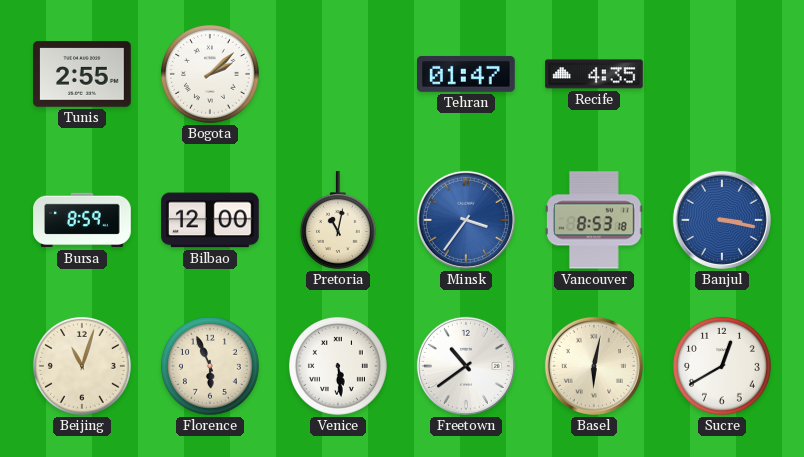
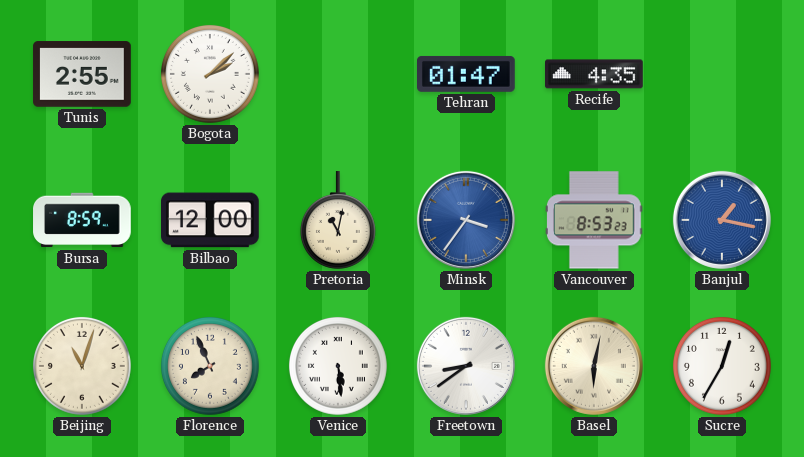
Vancouver: 8:53:18 -> 8:53:23 (595, 220)
Banjul: 3:17 -> 1:17 (722, 220)
Florence: 5:56 -> 7:56 (210, 366)
Freetown: 10:39 -> 8:39 (466, 366)
Sucre: 12:40 -> 12:35 (722, 366)
